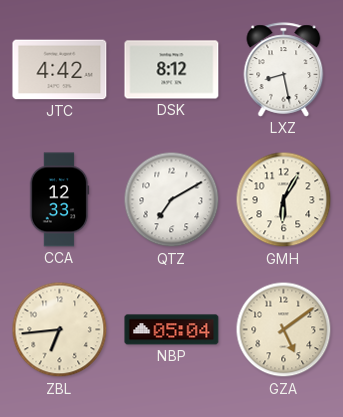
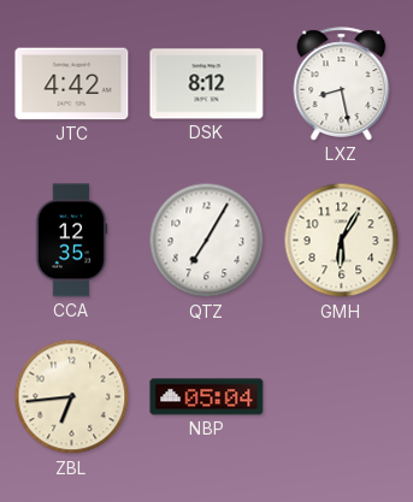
CCA: 12:33 -> 12:35 (71, 241)
QTZ: 7:10 -> 7:05 (207, 241)
GZA: 5:09 -> none (284, 330)
